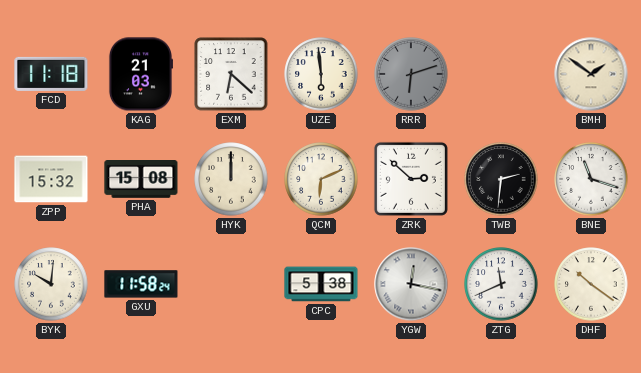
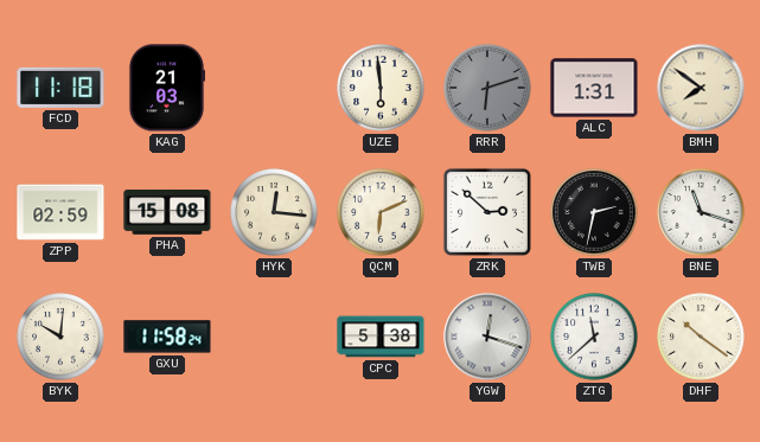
EXM: 6:22 -> none (231, 74)
ALC: none -> 1:31 (594, 88)
BMH: 1:51 -> 7:51 (701, 88)
ZPP: 15:32 -> 02:59 (60, 212)
HYK: 12:00 -> 12:16 (274, 212)
TWB: 2:31 -> 2:32 (594, 212)
YGW: 12:17 -> 12:18 (487, 337)
ZTG: 11:41 -> 11:38 (594, 337)
